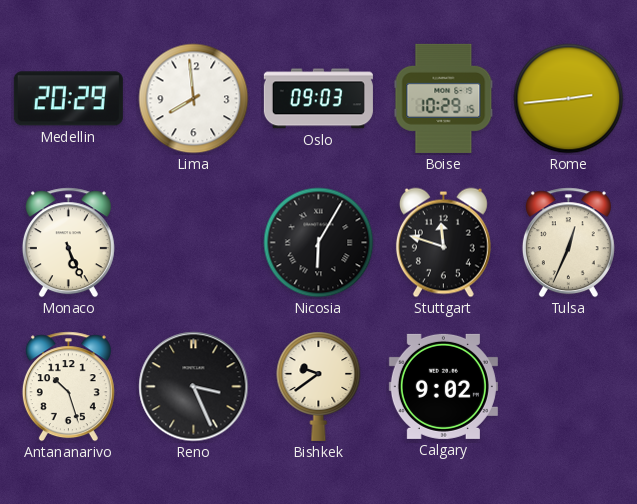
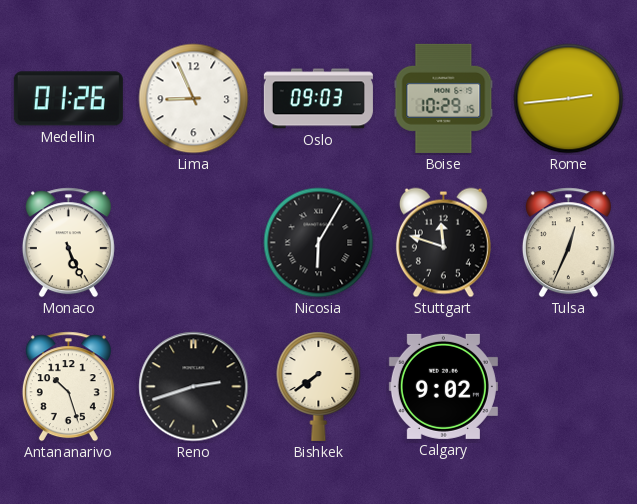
Medellin: 20:29 -> 01:26 (68, 99)
Lima: 7:59 -> 8:56 (194, 99)
Reno: 3:26 -> 2:42 (194, 387)
Bishkek: 9:39 -> 7:39 (319, 386)
